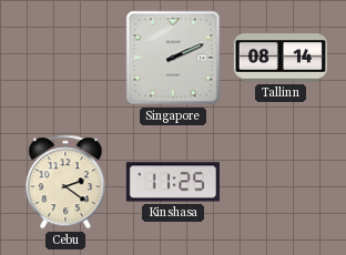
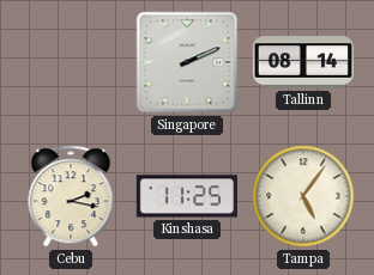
Cebu: 2:21 -> 2:17 (71, 196)
Tampa: none -> 5:06 (303, 196)
